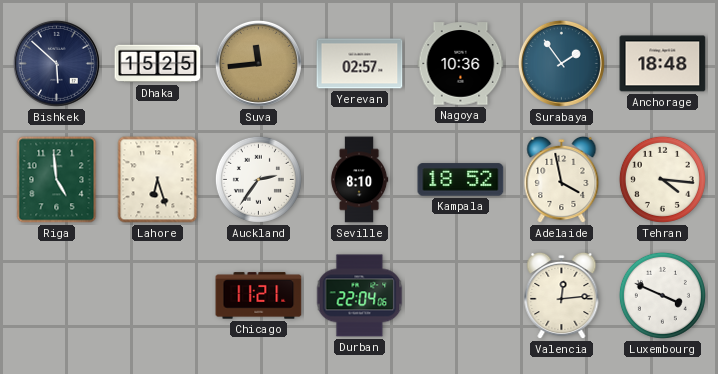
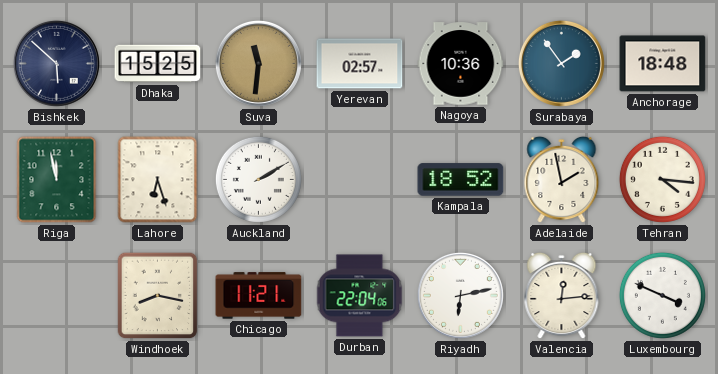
Suva: 11:44 -> 11:31 (258, 63)
Riga: 4:59 -> 11:58 (57, 180)
Auckland: 2:36 -> 2:10 (258, 179)
Seville: 8:10 -> none (359, 180)
Adelaide: 3:58 -> 1:58 (562, 180)
Windhoek: none -> 8:17 (158, 296)
Riyadh: none -> 6:13 (460, 295)
